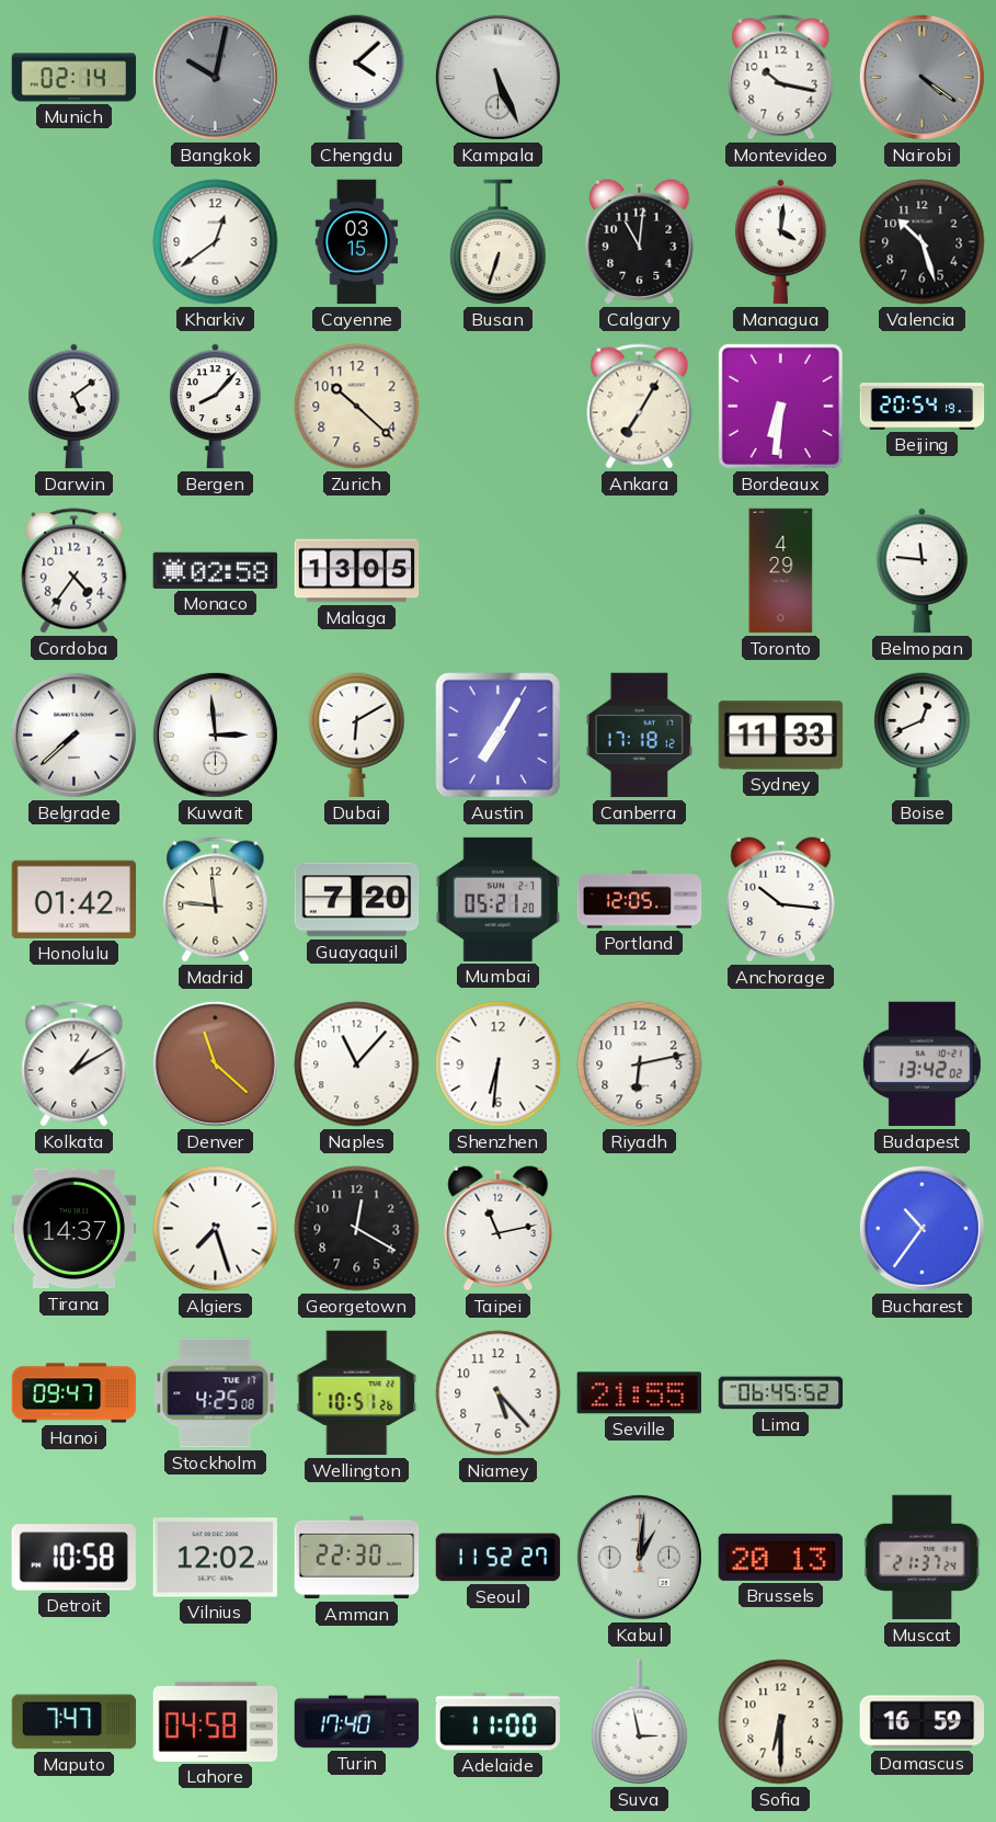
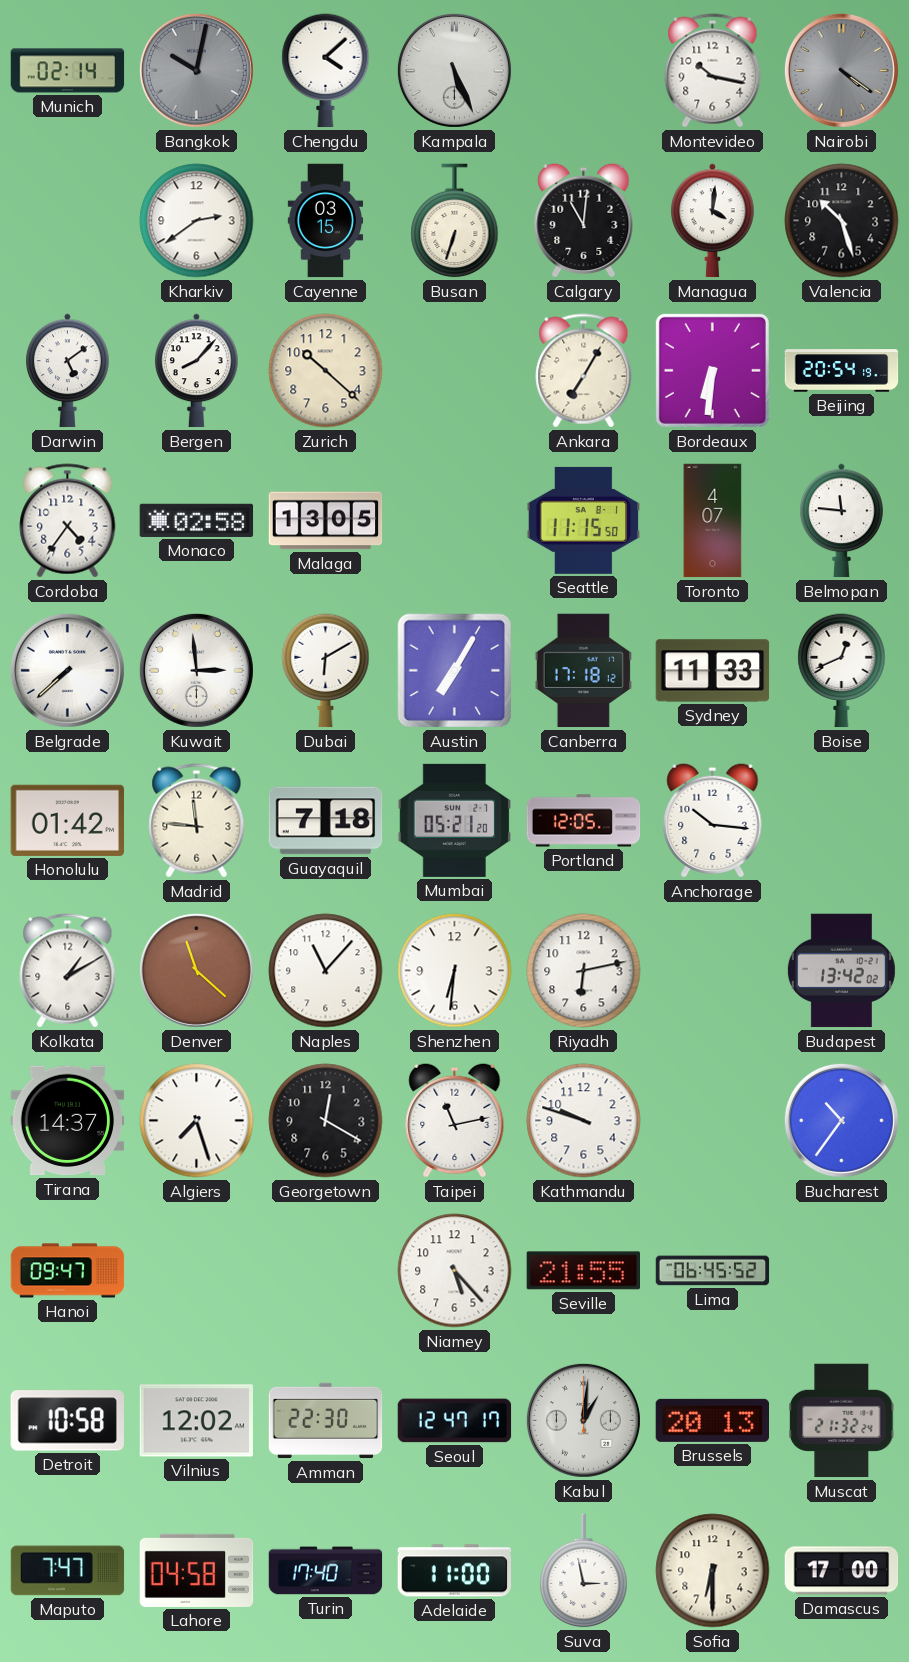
Kharkiv: 12:39 -> 2:39 (197, 221)
Seattle: none -> 11:15 (584, 520)
Toronto: 4:29 -> 4:07 (713, 521)
Guayaquil: 7:20 -> 7:18 (326, 821)
Kathmandu: none -> 9:48 (584, 1121)
Stockholm: 4:25 -> none (216, 1393)
Wellington: 10:51 -> none (357, 1393)
Seoul: 11:52 -> 12:47 (455, 1421)
Muscat: 21:37 -> 21:32 (842, 1421)
Damascus: 16:59 -> 17:00 (842, 1571)
